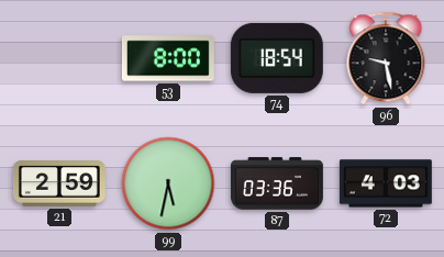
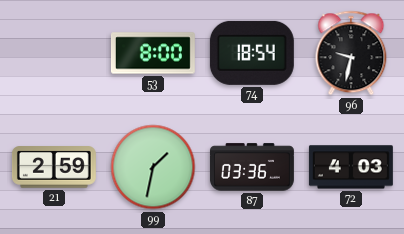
96: 9:28 -> 9:32 (351, 53)
99: 5:32 -> 1:32 (153, 167)
